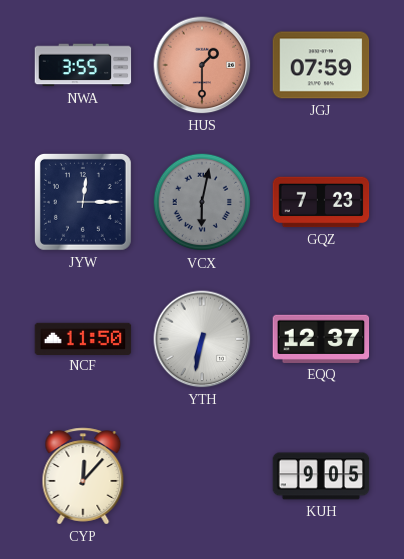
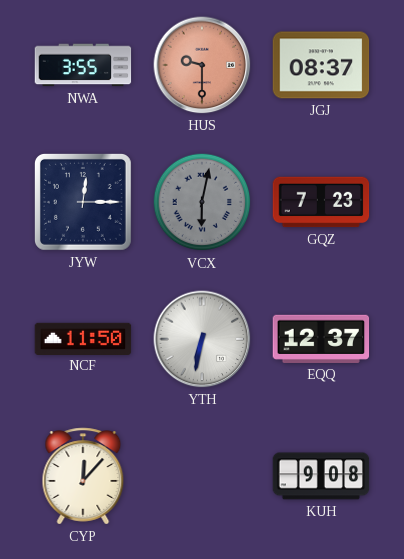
HUS: 1:30 -> 9:30 (202, 65)
JGJ: 07:59 -> 08:37 (321, 65)
KUH: 9:05 -> 9:08 (321, 476)
